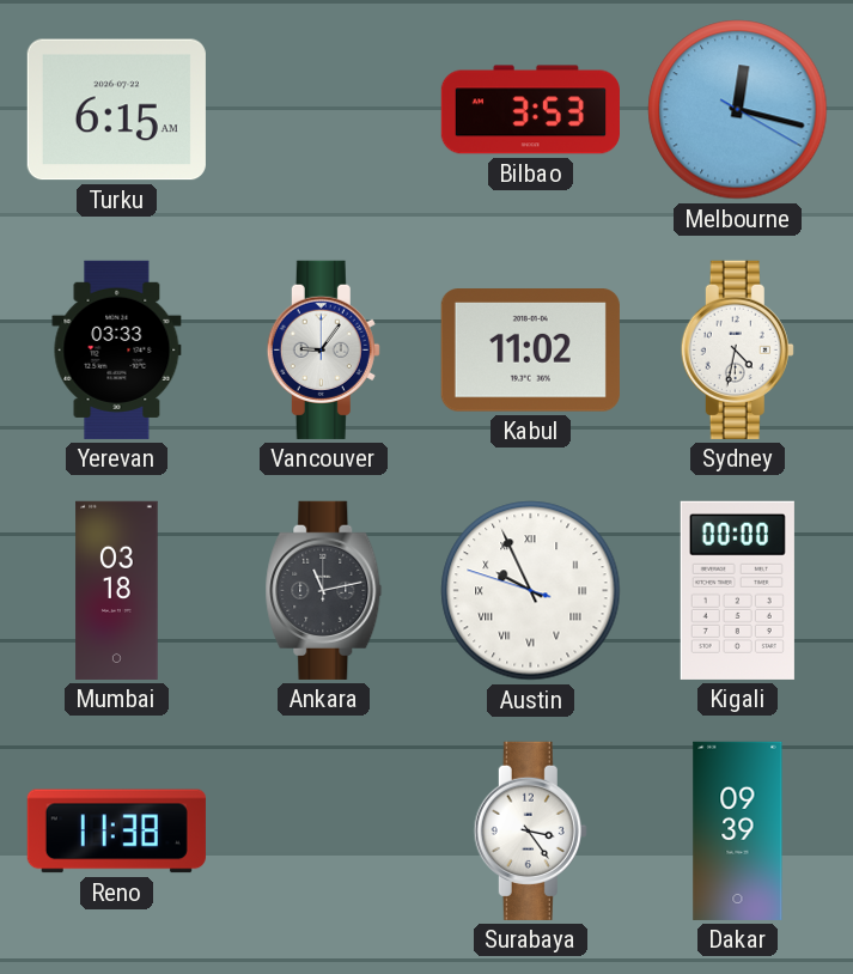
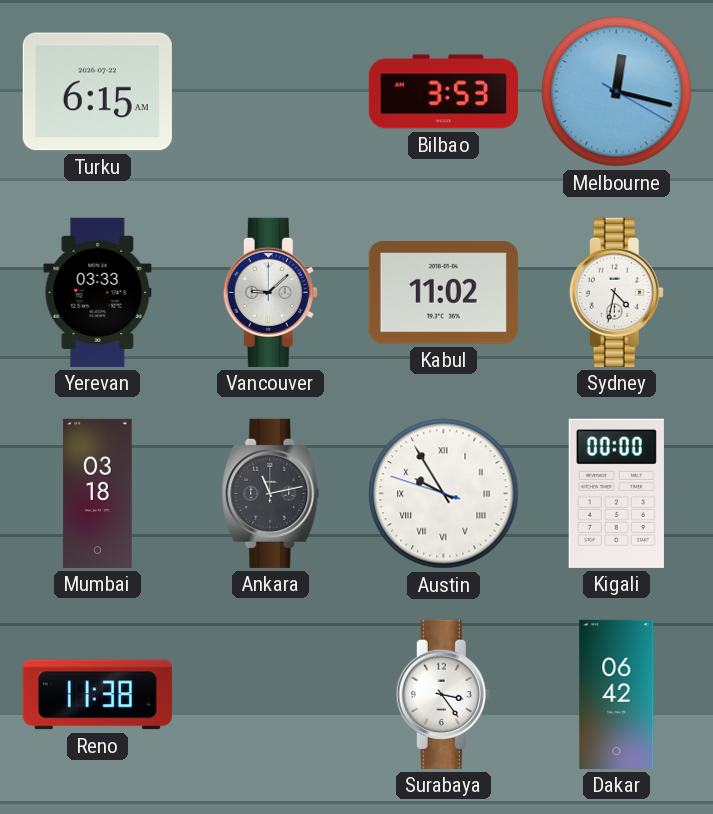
Vancouver: 9:06 -> 9:08 (270, 292)
Austin: 9:55 -> 9:54 (444, 494)
Dakar: 09:39 -> 06:42 (617, 694)
